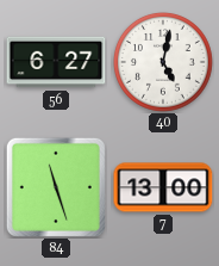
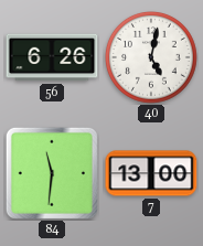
56: 6:27 -> 6:26 (52, 57)
84: 11:27 -> 11:31 (52, 173)
